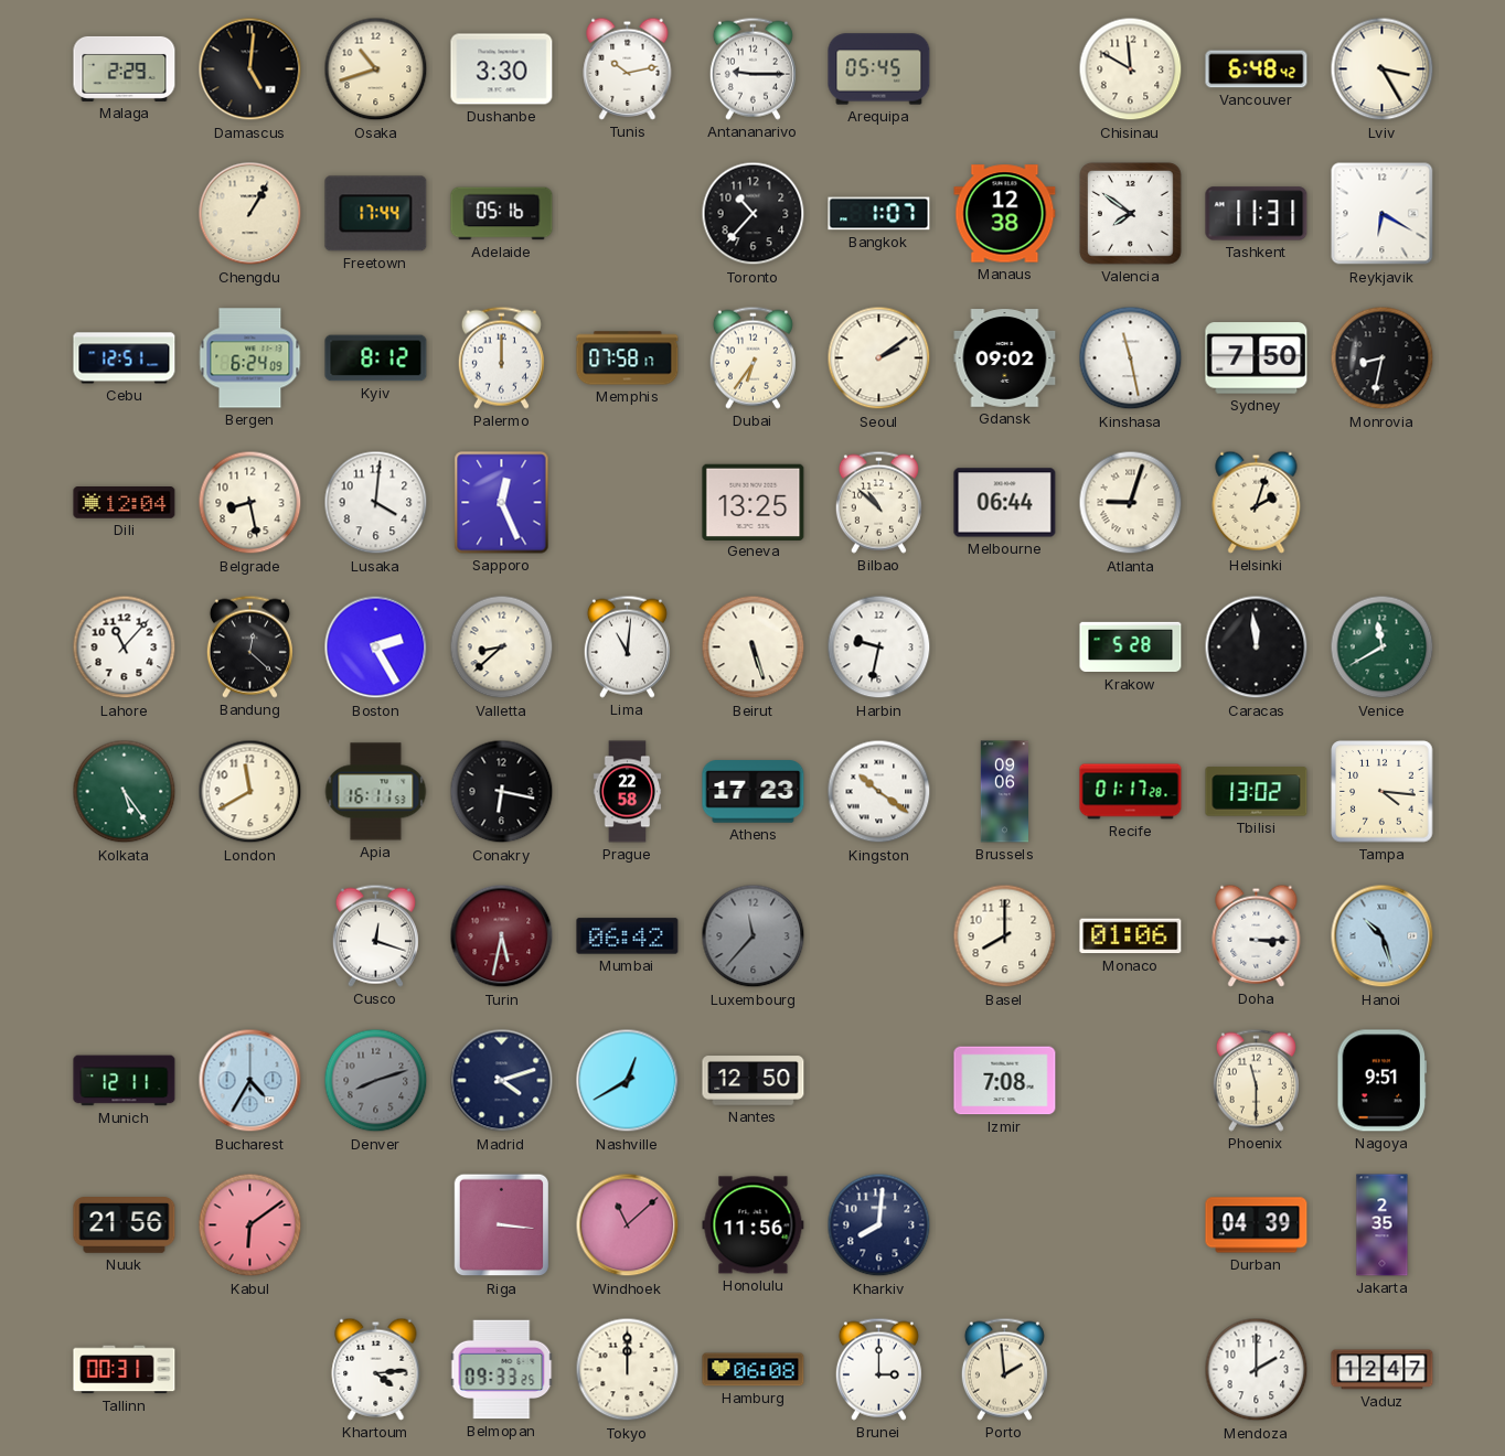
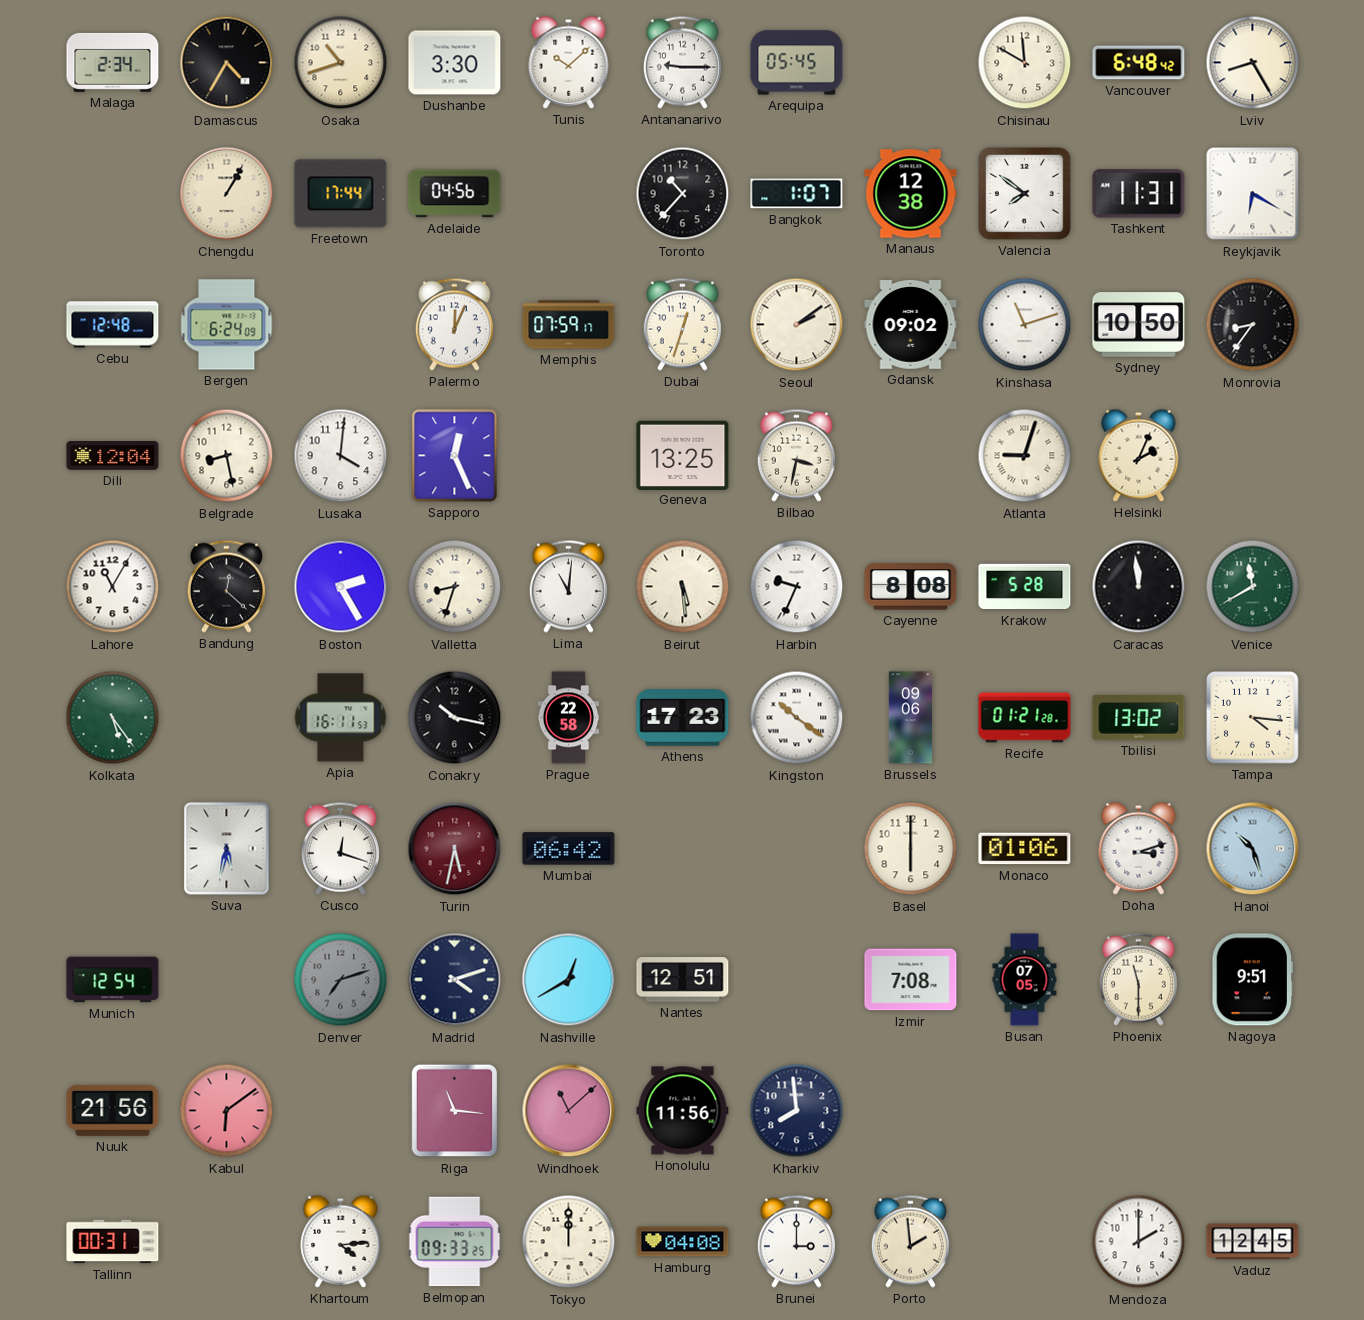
Malaga: 2:29 -> 2:34 (113, 62)
Damascus: 5:01 -> 4:35 (227, 63)
Tunis: 10:13 -> 10:08 (569, 62)
Lviv: 3:25 -> 8:25 (1253, 63)
Adelaide: 05:16 -> 04:56 (455, 194)
Cebu: 12:51 -> 12:48 (113, 325)
Kyiv: 8:12 -> none (376, 358)
Palermo: 12:00 -> 12:04 (454, 324)
Memphis: 07:58 -> 07:59 (569, 325)
Dubai: 6:36 -> 12:33 (682, 324)
Kinshasa: 11:28 -> 11:12 (1025, 325)
Sydney: 7:50 -> 10:50 (1139, 325)
Monrovia: 8:32 -> 8:36 (1253, 325)
Bilbao: 10:52 -> 3:32 (796, 455)
Melbourne: 06:44 -> none (1005, 503)
Helsinki: 2:03 -> 2:04 (1139, 455)
Lahore: 11:07 -> 11:05 (113, 587)
Valletta: 8:38 -> 8:33 (455, 587)
Beirut: 5:27 -> 5:29 (683, 587)
Harbin: 9:32 -> 9:34 (797, 587)
Cayenne: none -> 8:08 (911, 587)
London: 11:40 -> none (250, 792)
Conakry: 6:17 -> 10:17 (455, 718)
Recife: 01:17 -> 01:21 (1025, 718)
Suva: none -> 5:32 (227, 849)
Luxembourg: 11:37 -> none (754, 936)
Basel: 8:00 -> 6:00 (911, 849)
Doha: 3:15 -> 3:12 (1139, 848)
Munich: 12:11 -> 12:54 (113, 980)
Bucharest: 4:35 -> none (250, 1081)
Denver: 8:12 -> 7:12 (341, 980)
Nantes: 12:50 -> 12:51 (683, 980)
Busan: none -> 07:05 (1025, 980)
Riga: 3:16 -> 11:16 (455, 1111)
Kharkiv: 8:01 -> 7:59 (797, 1111)
Durban: 04:39 -> none (1257, 1225)
Jakarta: 2:35 -> none (1383, 1225)
Hamburg: 06:08 -> 04:08 (683, 1242)
Vaduz: 12:47 -> 12:45 (1253, 1242)
